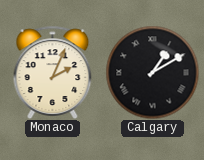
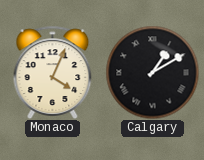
Monaco: 2:04 -> 4:04 (53, 72)
